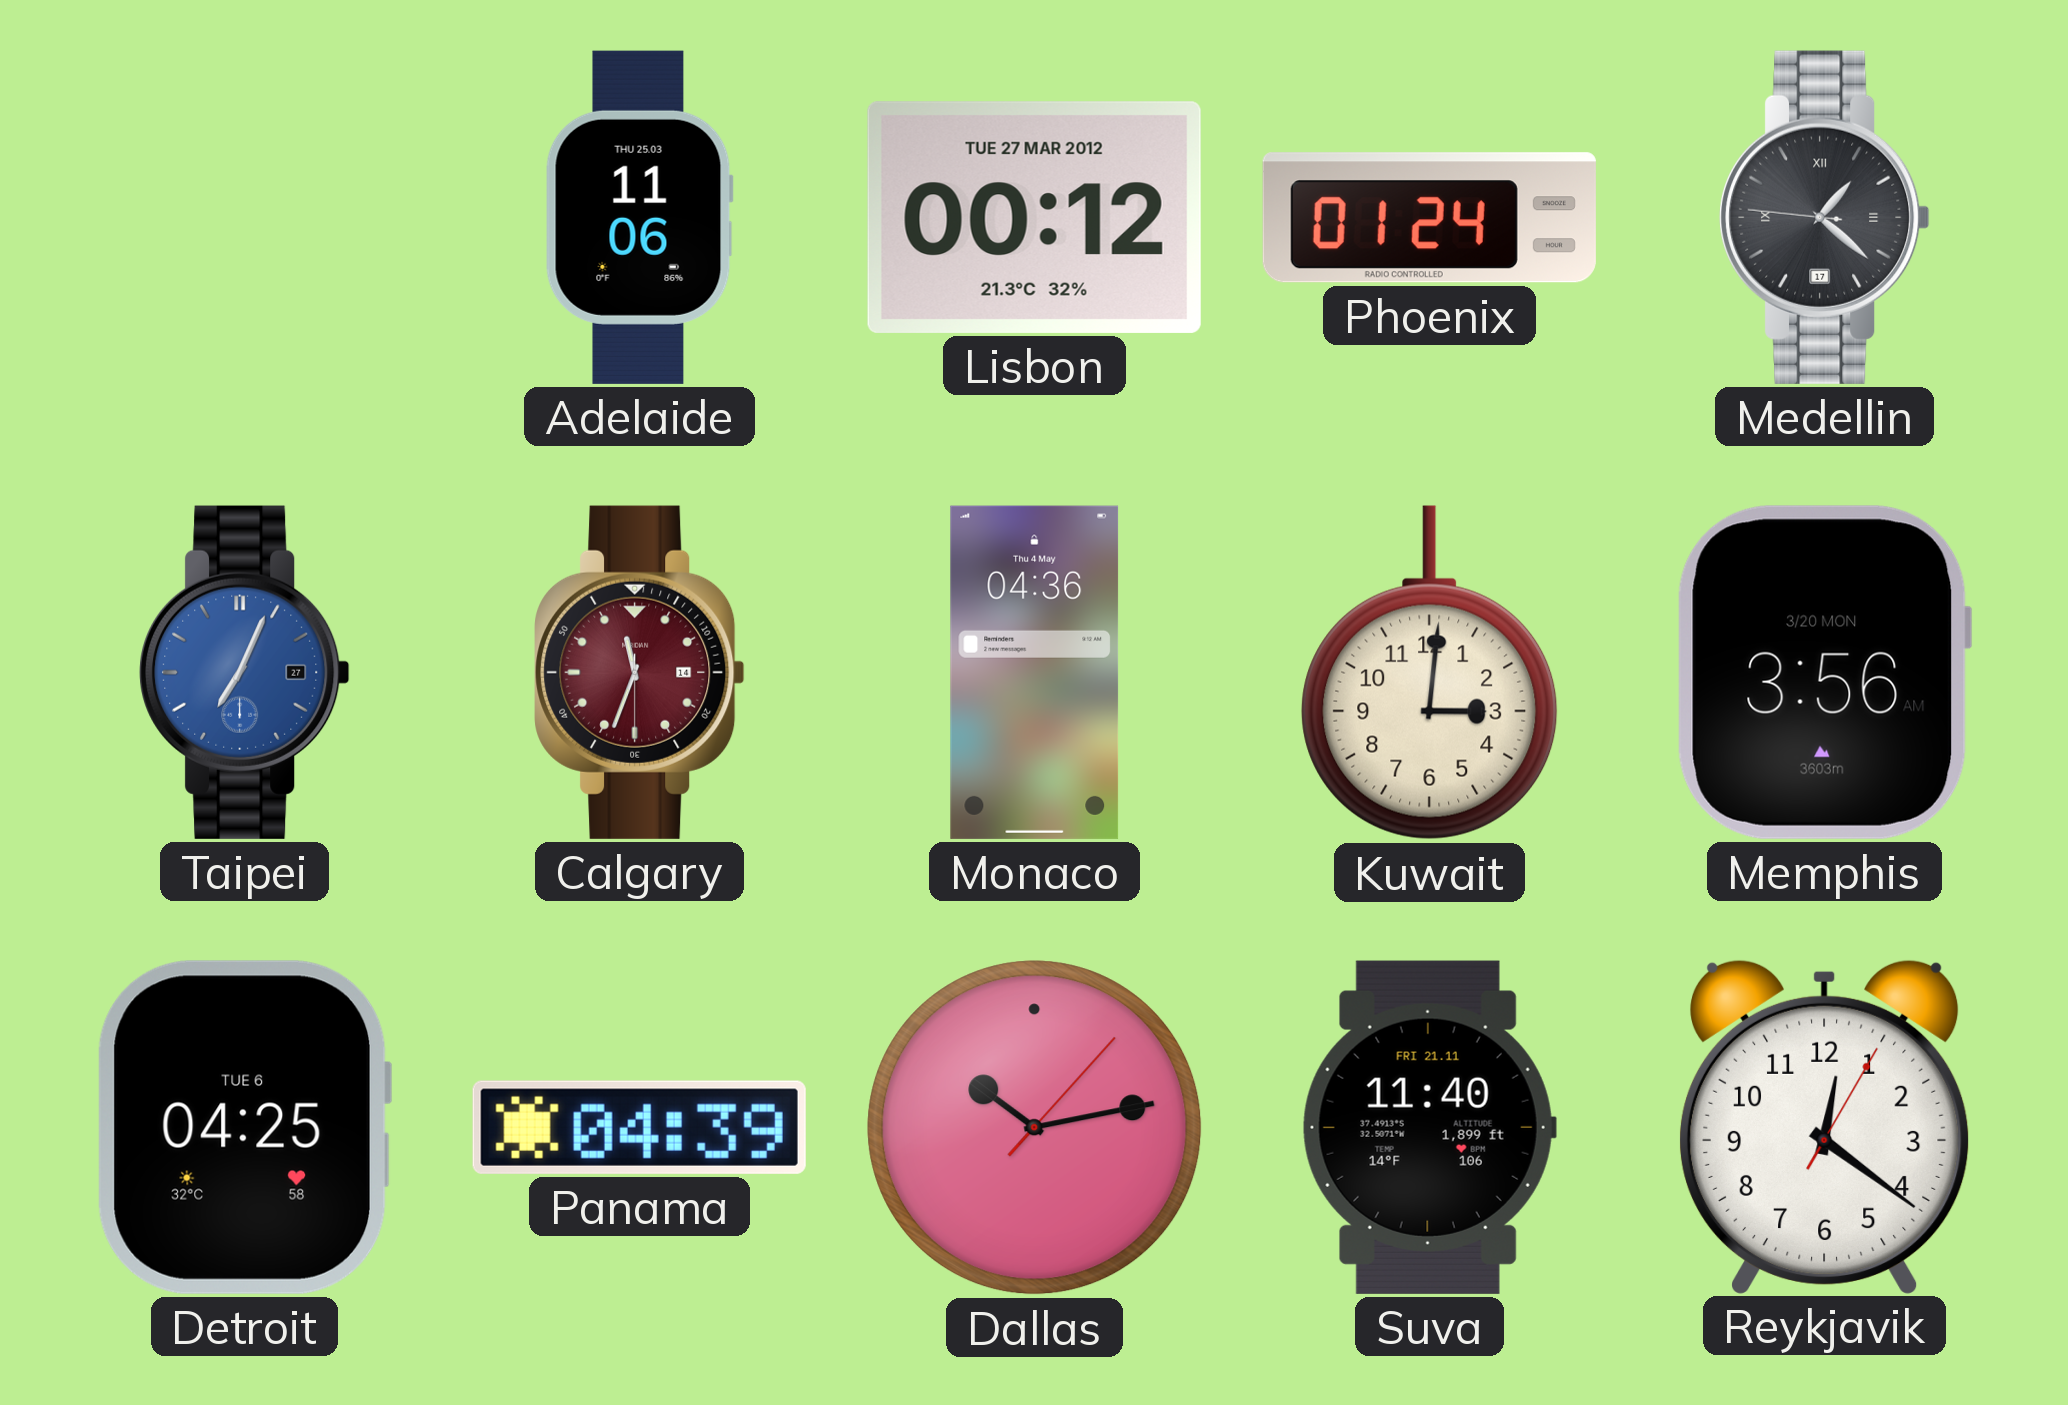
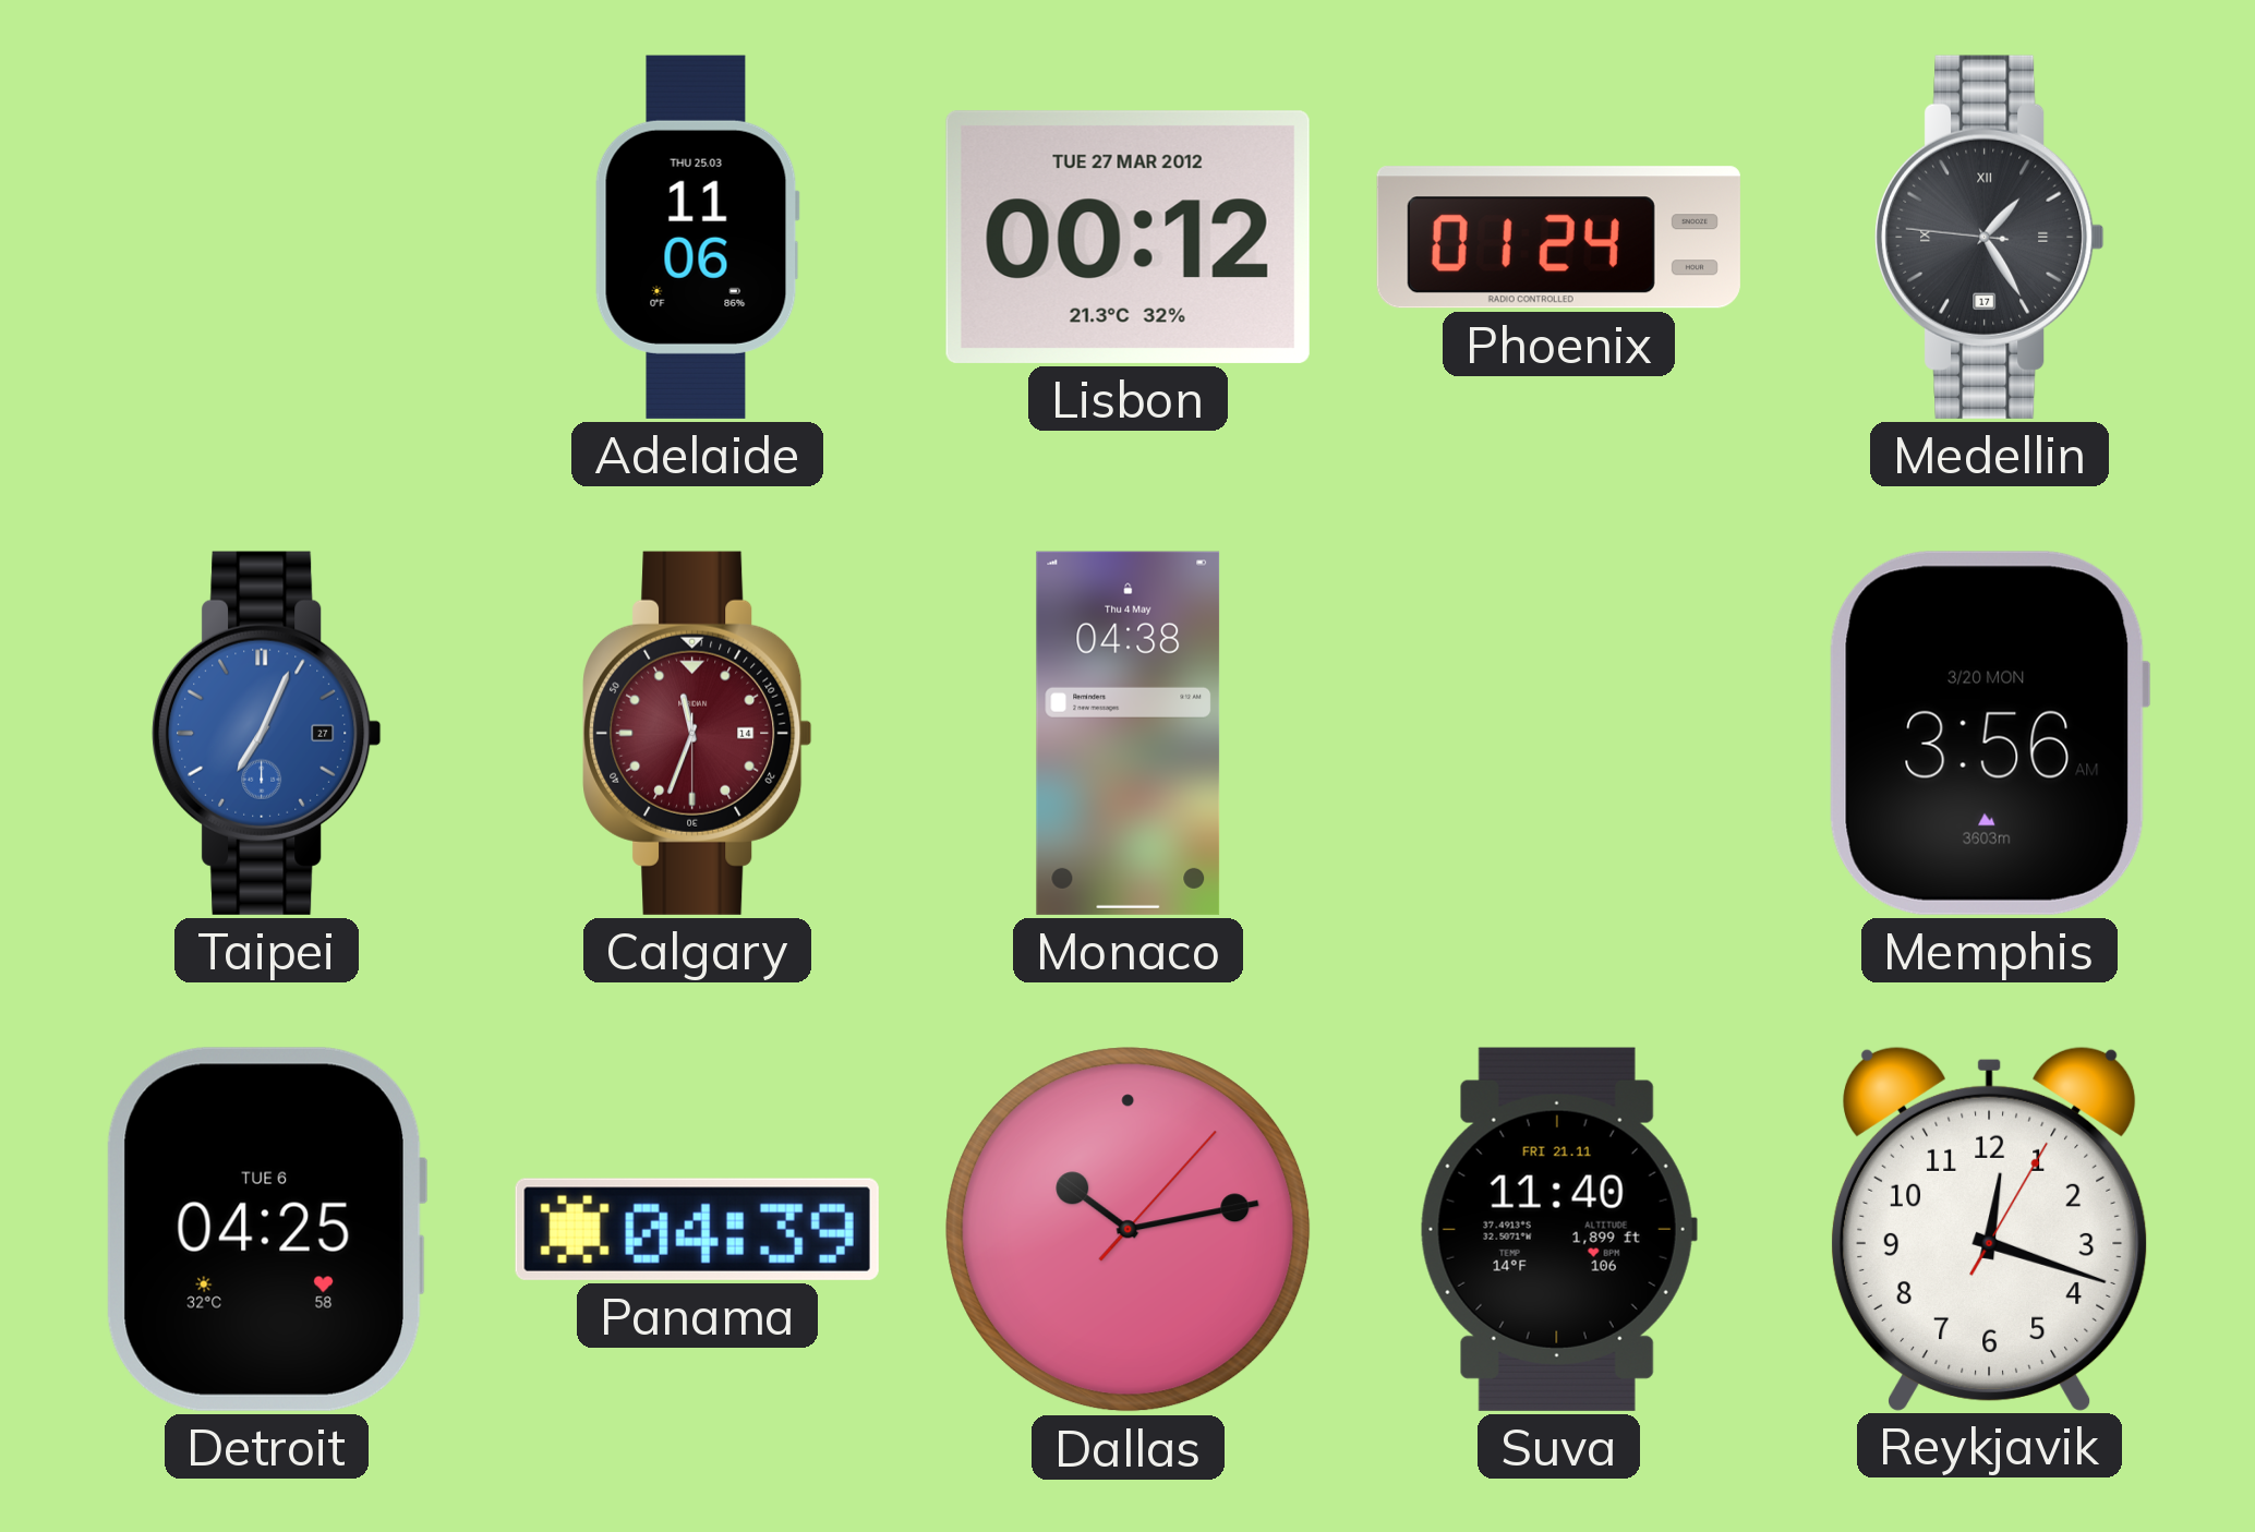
Medellin: 1:21 -> 1:24 (1990, 237)
Monaco: 04:36 -> 04:38 (1129, 733)
Kuwait: 3:01 -> none (1430, 673)
Reykjavik: 12:21 -> 12:18 (1989, 1228)
